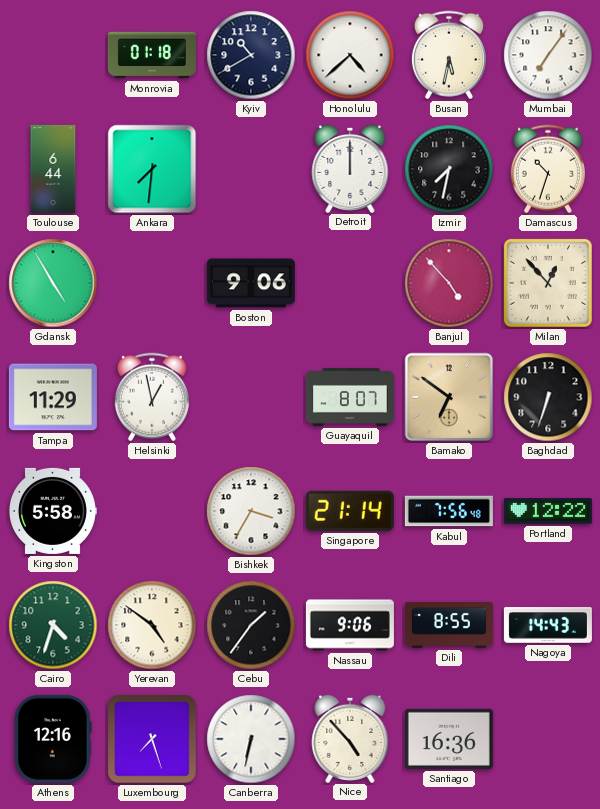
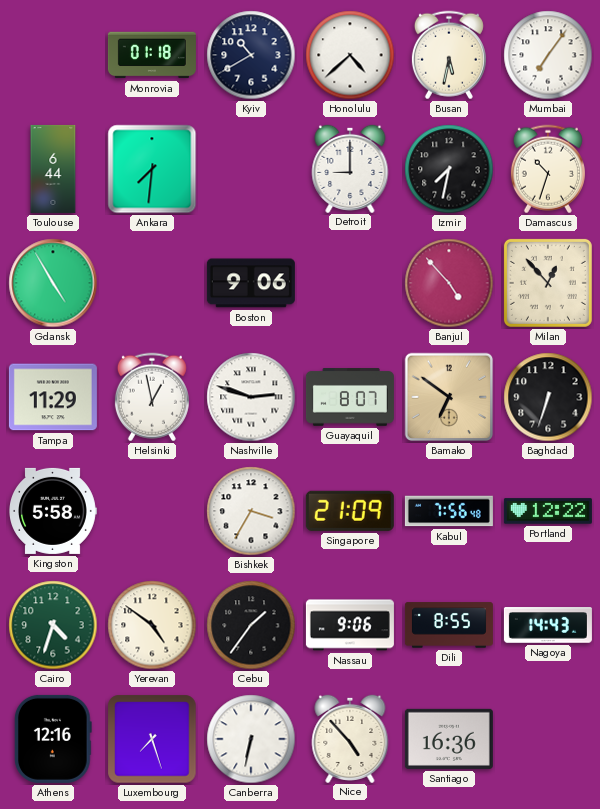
Detroit: 12:00 -> 9:00 (350, 168)
Nashville: none -> 2:48 (251, 397)
Singapore: 21:14 -> 21:09 (350, 511)
